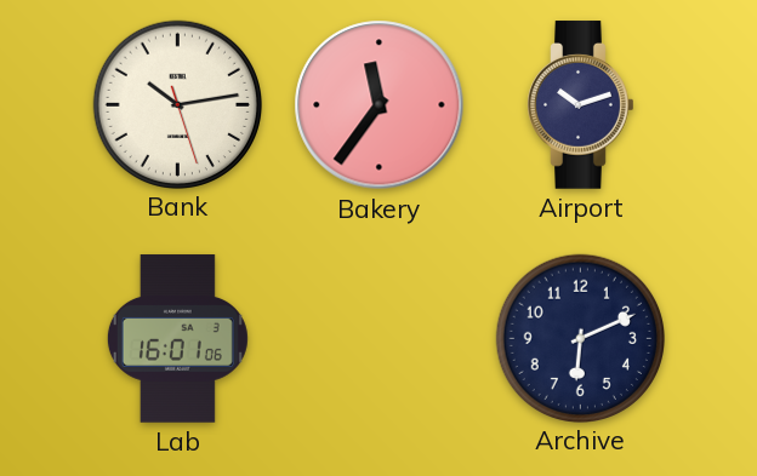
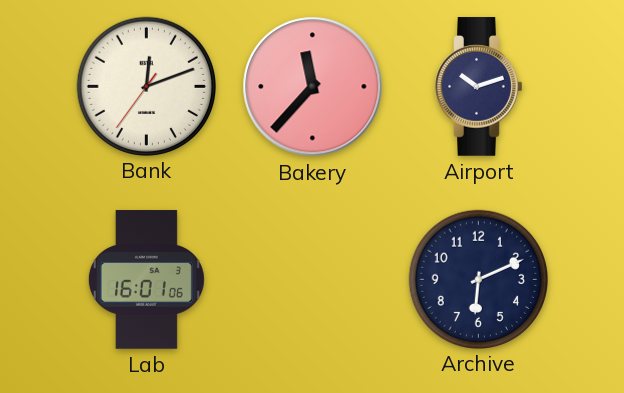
Bank: 10:13 -> 12:11 (146, 86)
Bakery: 11:36 -> 11:37 (313, 87)
